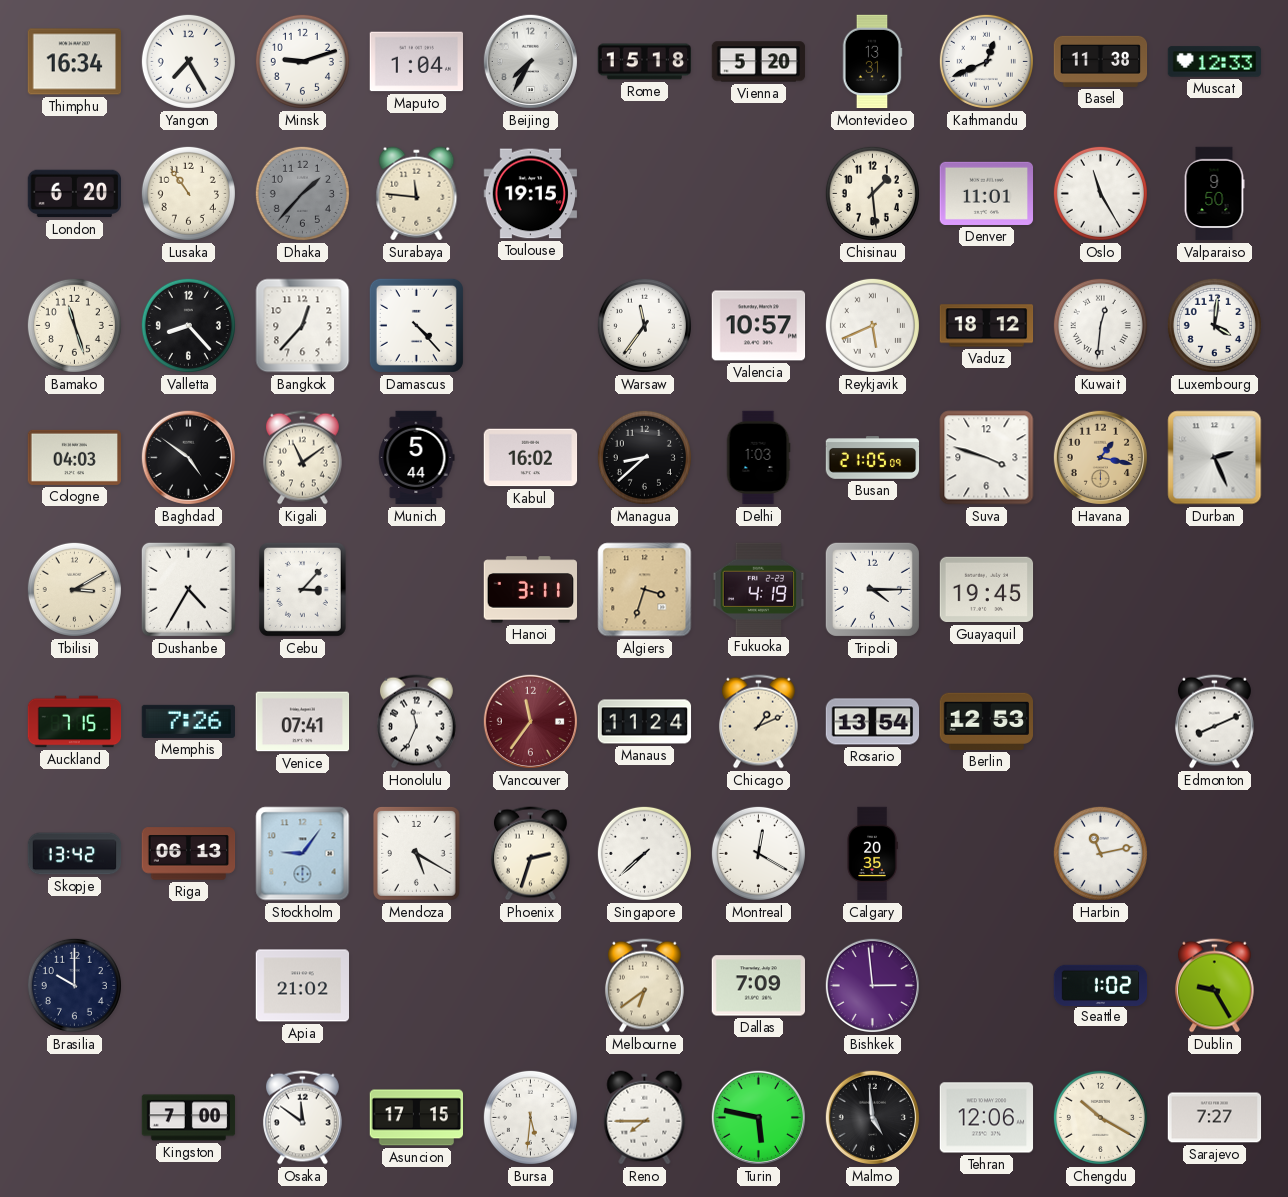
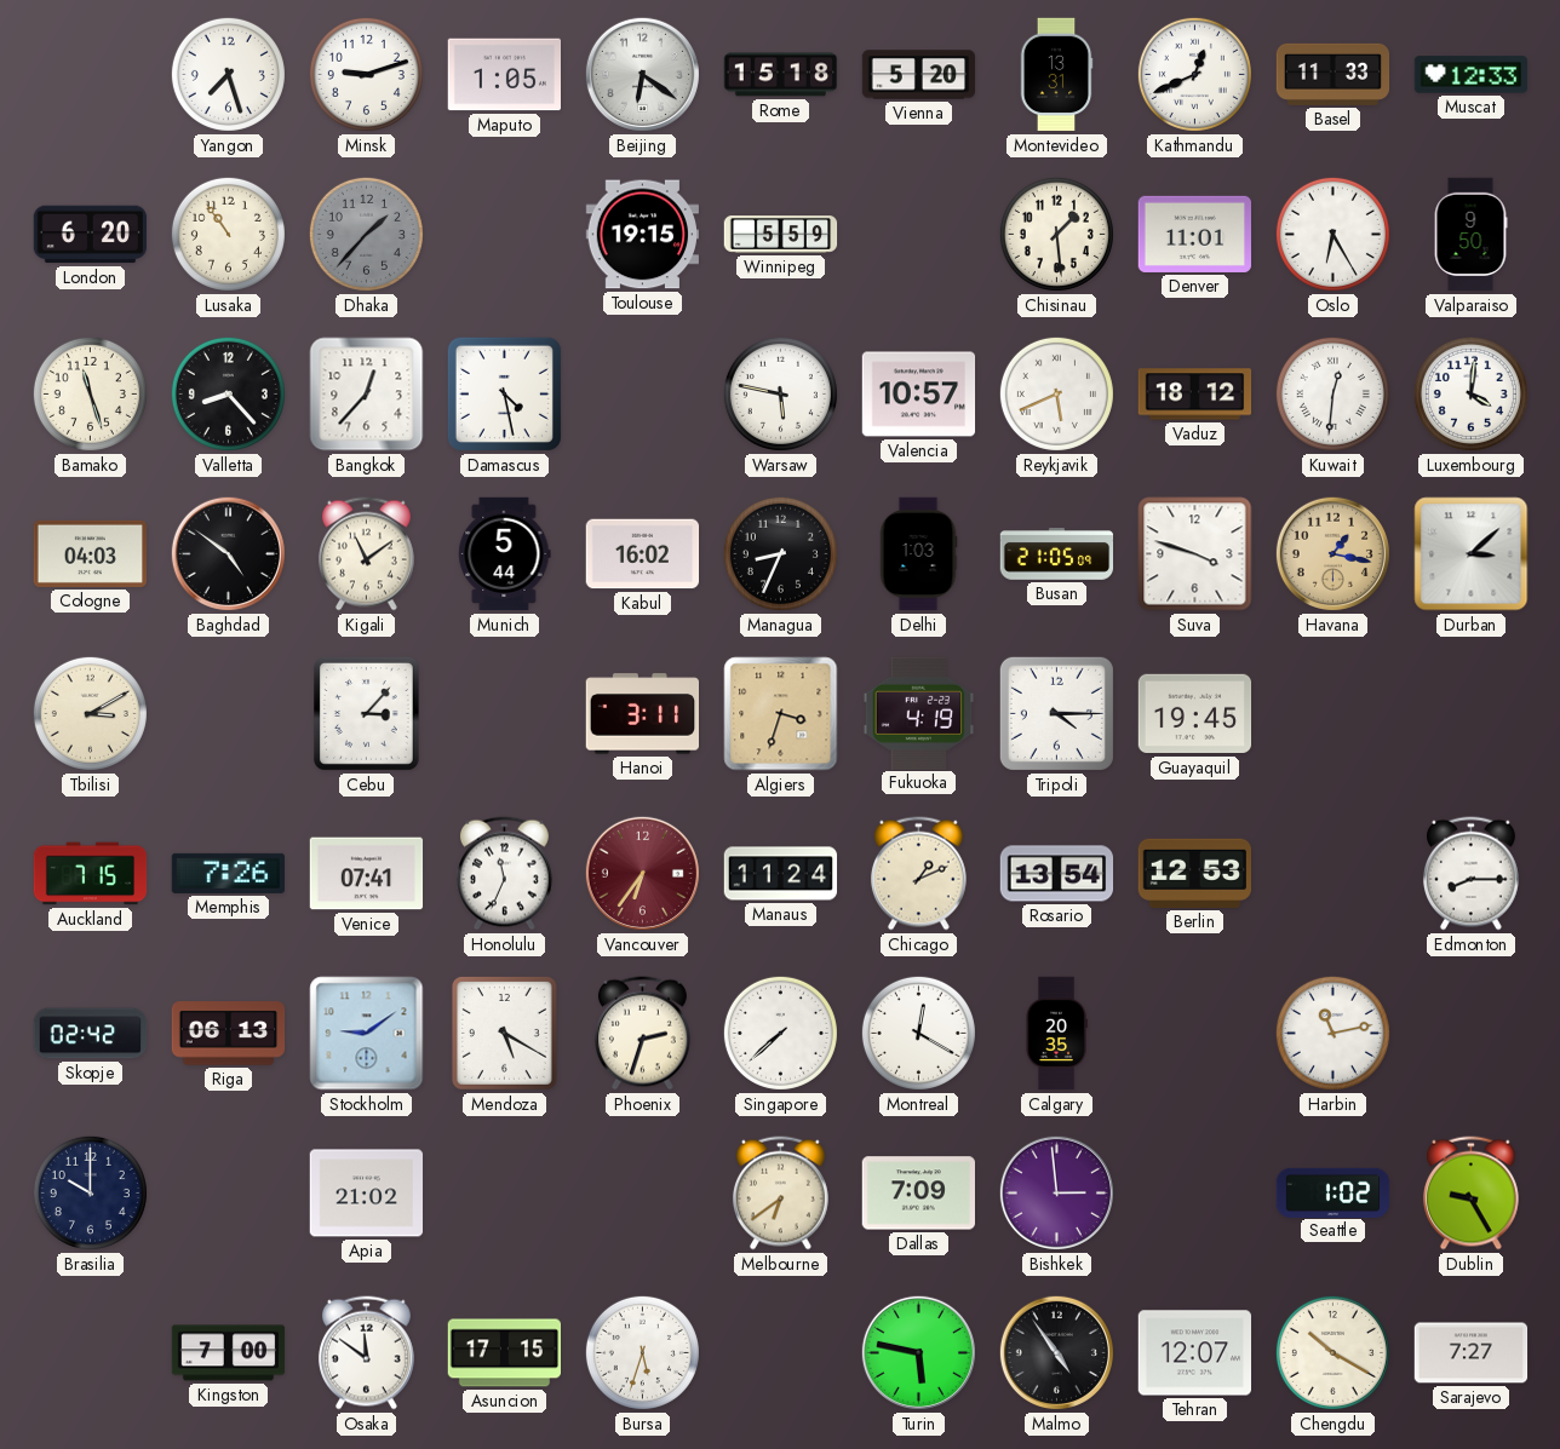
Thimphu: 16:34 -> none (74, 62)
Yangon: 7:25 -> 7:27 (228, 74)
Maputo: 1:04 -> 1:05 (505, 75)
Beijing: 7:35 -> 6:21 (642, 74)
Basel: 11:38 -> 11:33 (1334, 74)
Surabaya: 11:46 -> none (417, 194)
Winnipeg: none -> 5:59 (781, 235)
Oslo: 11:25 -> 6:25 (1332, 234)
Damascus: 4:23 -> 4:28 (504, 393)
Warsaw: 11:36 -> 5:47 (780, 393)
Managua: 8:38 -> 8:34 (780, 553)
Durban: 2:26 -> 3:08 (1472, 554)
Dushanbe: 4:35 -> none (188, 589)
Vancouver: 11:36 -> 6:36 (642, 873)
Edmonton: 8:11 -> 8:15 (1470, 874)
Skopje: 13:42 -> 02:42 (91, 1034)
Stockholm: 9:06 -> 9:09 (367, 1034)
Bursa: 5:31 -> 5:33 (642, 1352)
Reno: 7:45 -> none (645, 1118)
Malmo: 4:59 -> 4:54 (1056, 1352)
Tehran: 12:06 -> 12:07 (1195, 1353)
